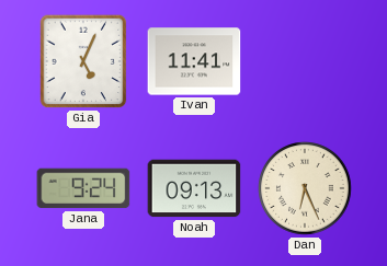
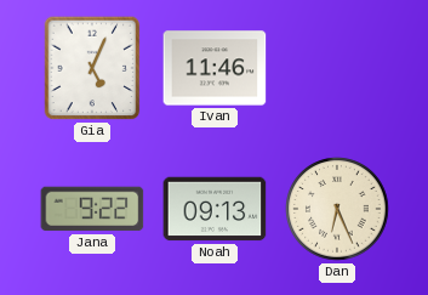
Ivan: 11:41 -> 11:46 (215, 68)
Jana: 9:24 -> 9:22 (92, 209)
